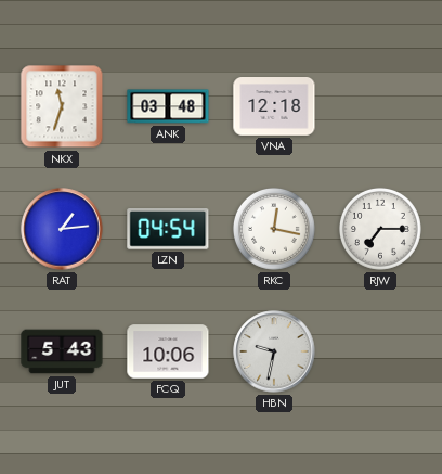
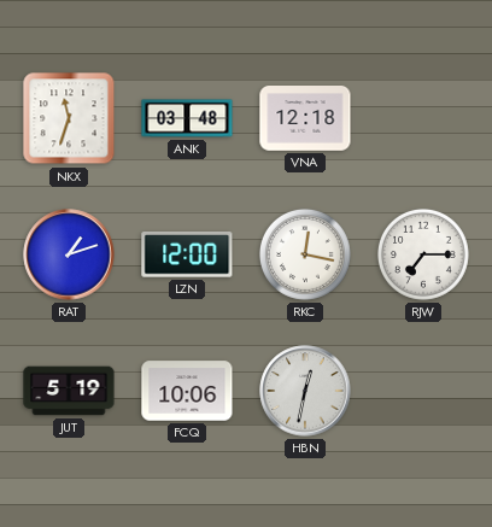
RAT: 1:14 -> 1:12 (69, 254)
LZN: 04:54 -> 12:00 (187, 256)
JUT: 5:43 -> 5:19 (69, 391)
HBN: 9:32 -> 12:32 (305, 391)
